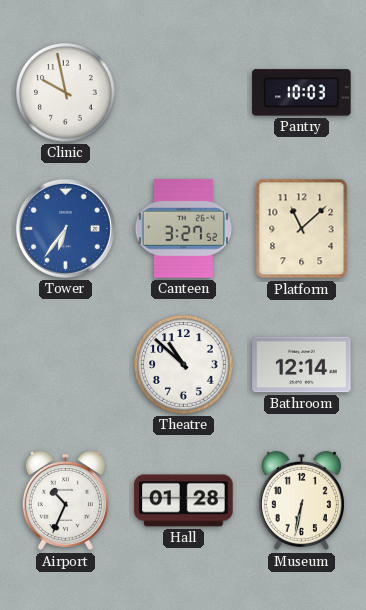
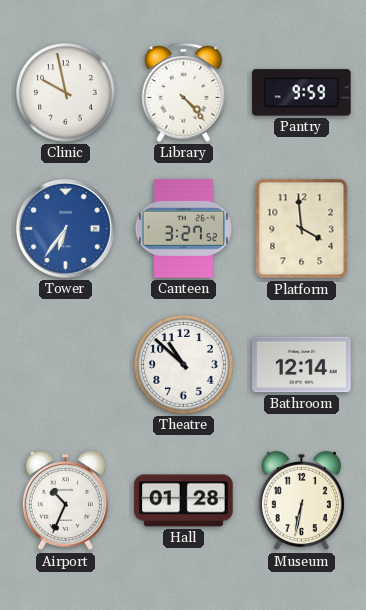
Library: none -> 4:23 (184, 92)
Pantry: 10:03 -> 9:59 (302, 93)
Platform: 11:08 -> 3:59 (302, 229)
